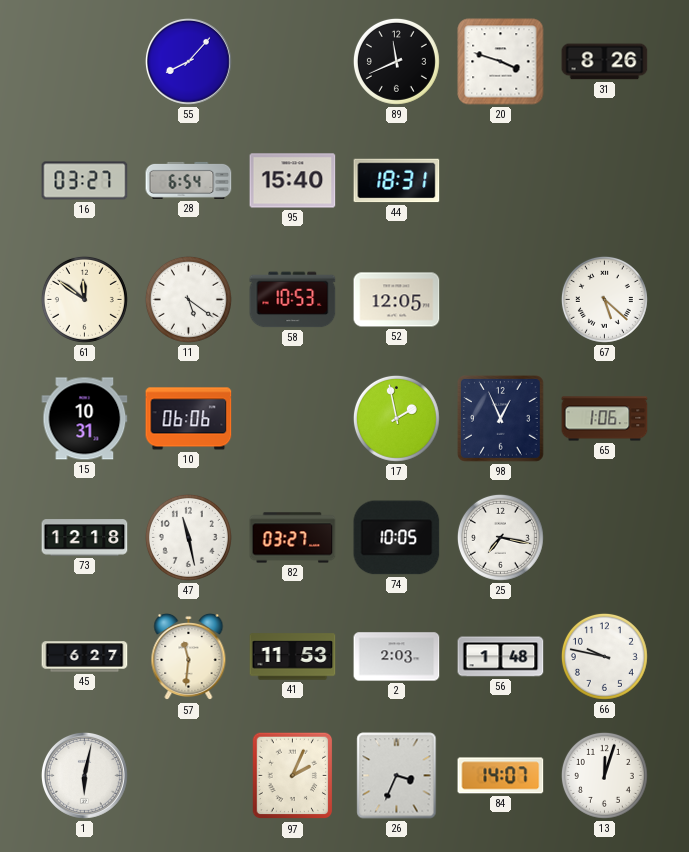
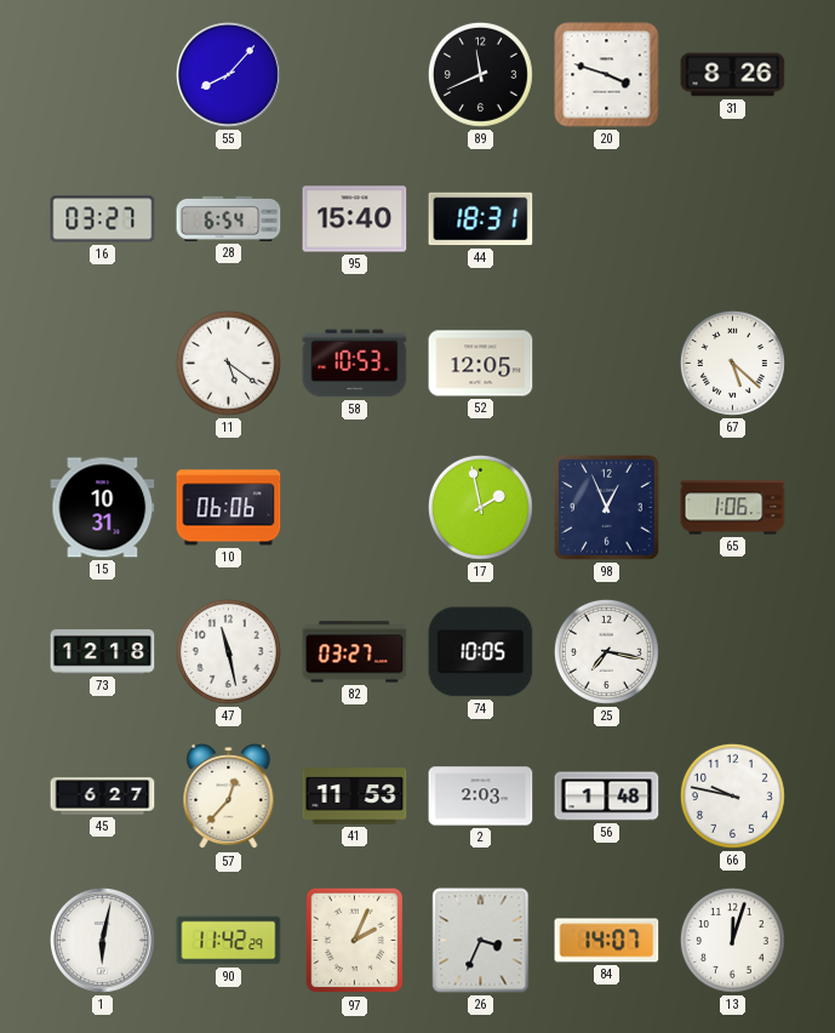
61: 11:51 -> none (84, 299)
57: 11:31 -> 12:37 (229, 797)
90: none -> 11:42 (229, 941)
